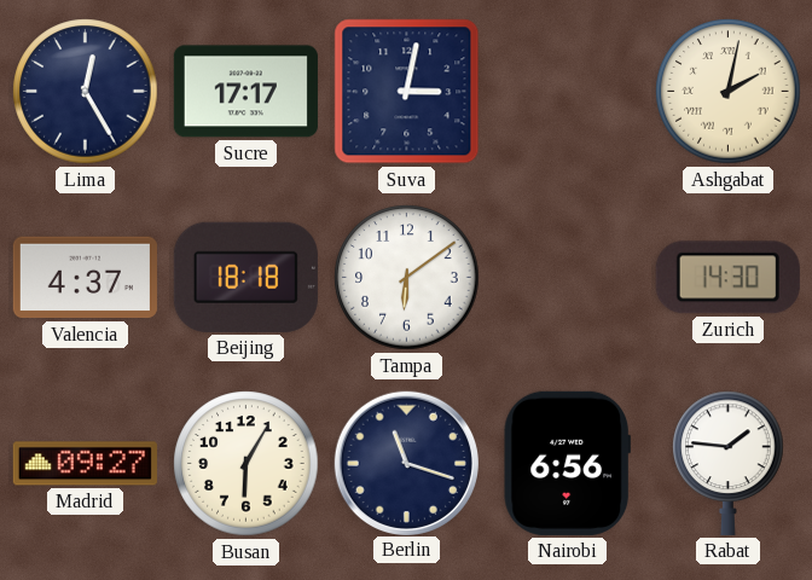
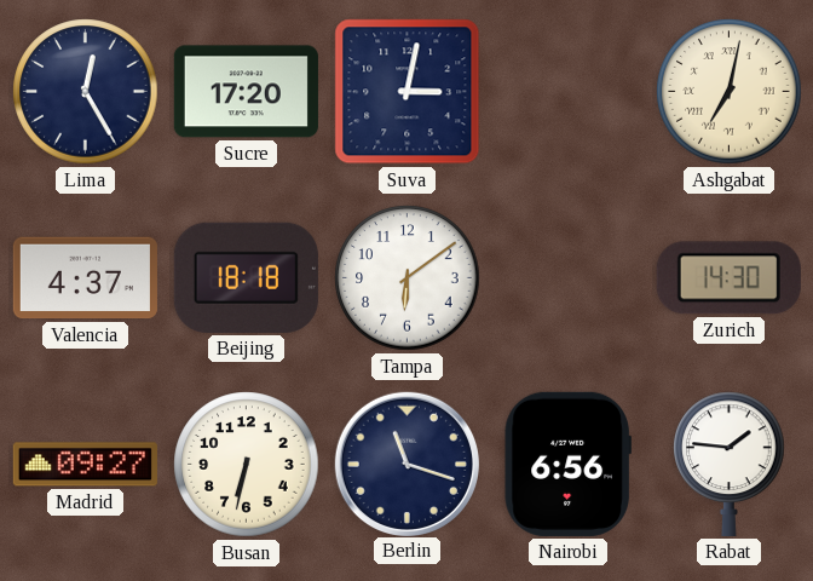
Sucre: 17:17 -> 17:20 (246, 92)
Ashgabat: 2:02 -> 7:02 (730, 92)
Busan: 6:05 -> 6:32 (247, 465)
